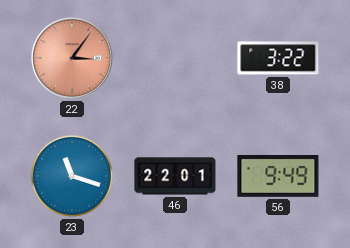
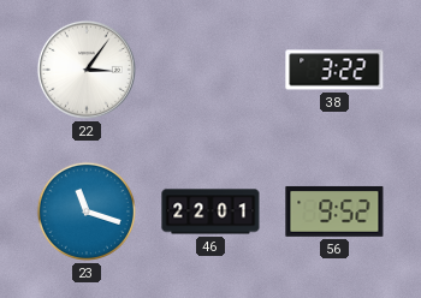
22 dial: salmon -> white (87, 70)
56: 9:49 -> 9:52 (334, 211)
